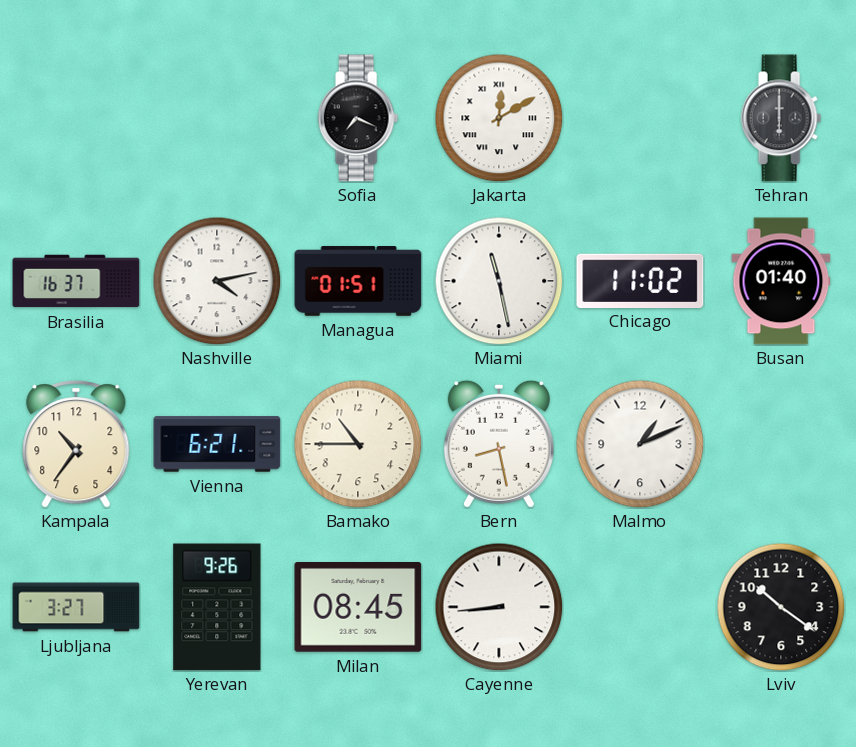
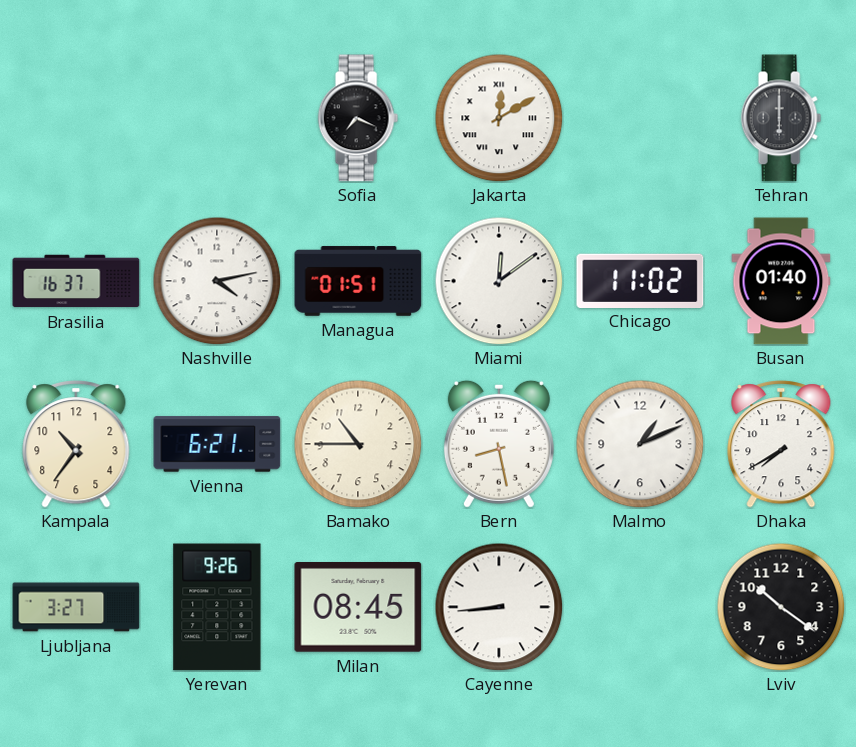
Miami: 11:28 -> 12:09 (499, 281)
Dhaka: none -> 7:40 (781, 444)
